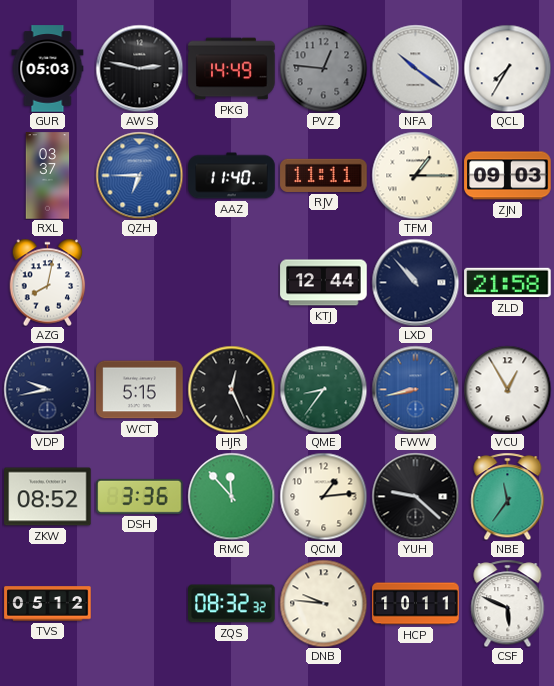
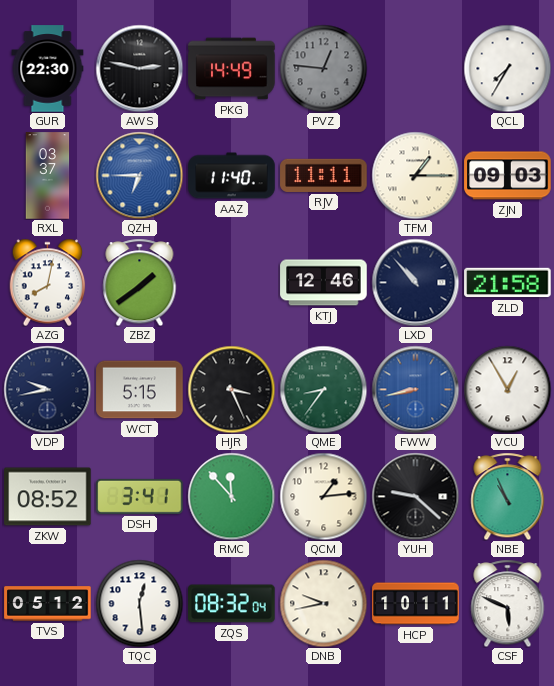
GUR: 05:03 -> 22:30 (48, 69)
NFA: 10:21 -> none (415, 68)
ZBZ: none -> 1:39 (140, 282)
KTJ: 12:44 -> 12:46 (324, 283)
HJR: 12:26 -> 3:26 (231, 389)
DSH: 3:36 -> 3:41 (140, 496)
NBE: 11:36 -> 10:56 (508, 496)
TQC: none -> 12:29 (139, 603)
ZQS: 08:32:32 -> 08:32:04 (232, 604)
DNB: 9:46 -> 9:43 (323, 603)
